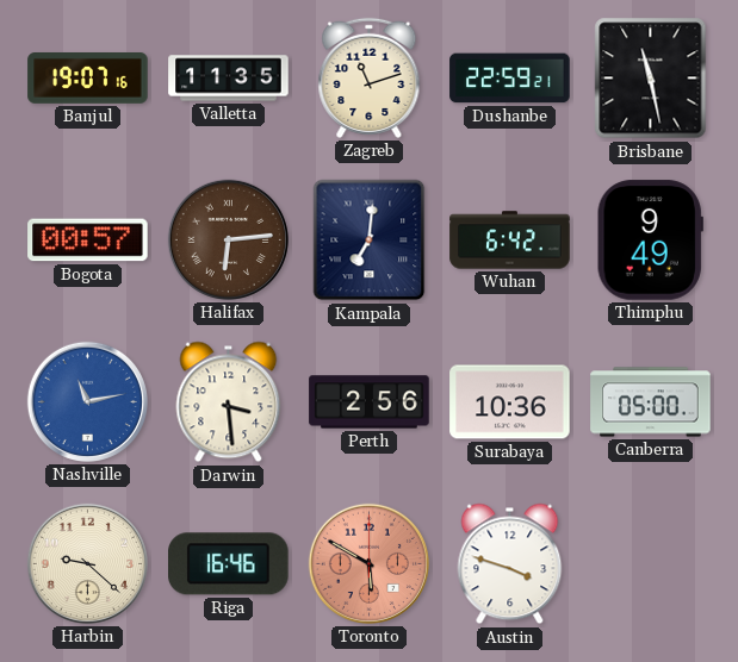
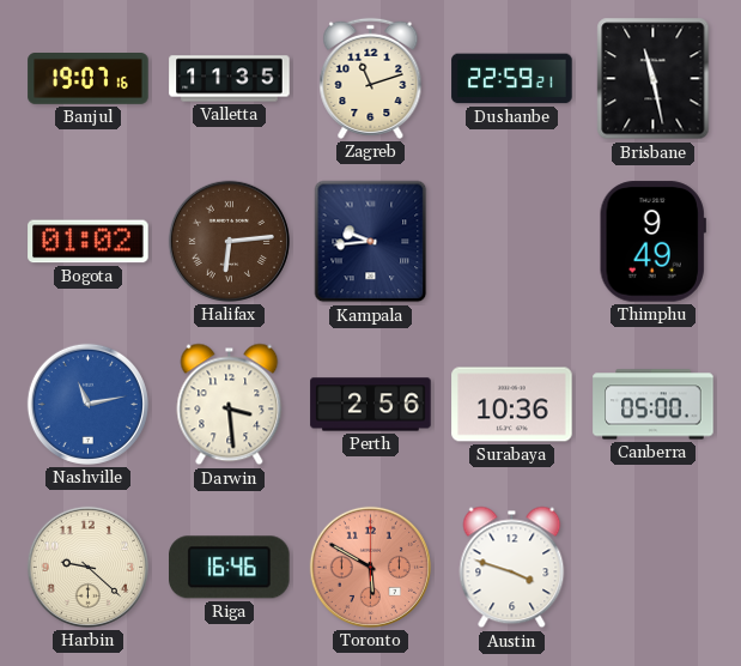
Bogota: 00:57 -> 01:02 (89, 242)
Kampala: 7:01 -> 9:44 (371, 242)
Wuhan: 6:42 -> none (510, 241)
